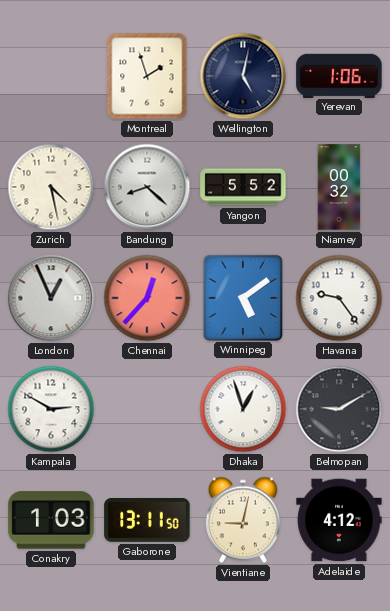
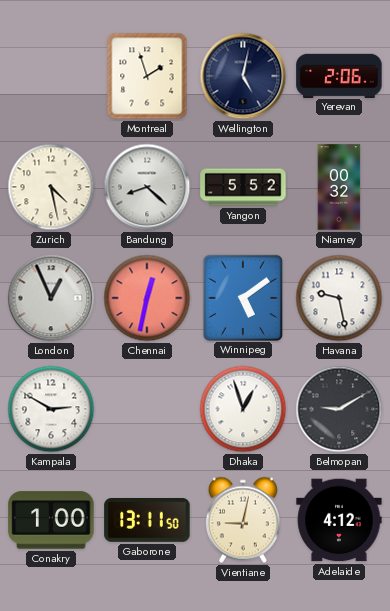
Yerevan: 1:06 -> 2:06 (339, 75)
Chennai: 12:37 -> 12:32 (147, 298)
Havana: 9:24 -> 9:28 (339, 298)
Conakry: 1:03 -> 1:00 (51, 520)
